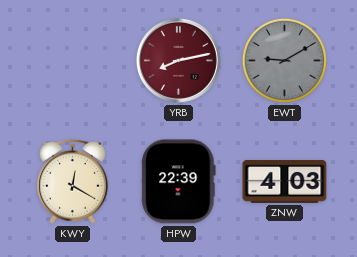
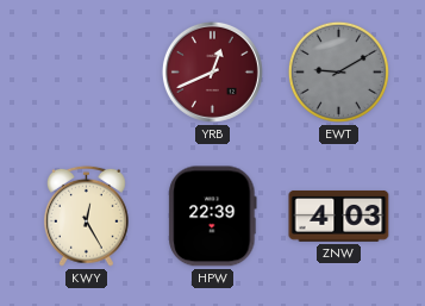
YRB: 8:13 -> 12:41 (212, 71)
KWY: 12:20 -> 12:25 (86, 216)
